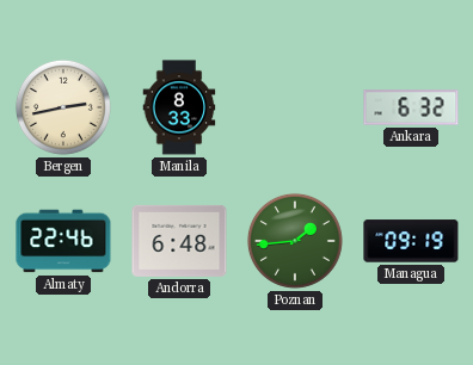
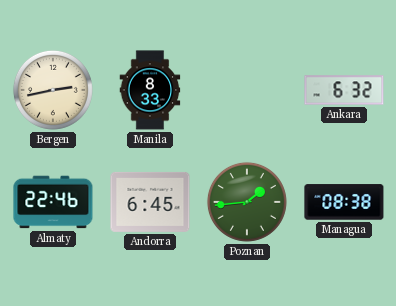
Andorra: 6:48 -> 6:45 (150, 202)
Managua: 09:19 -> 08:38 (344, 202)
